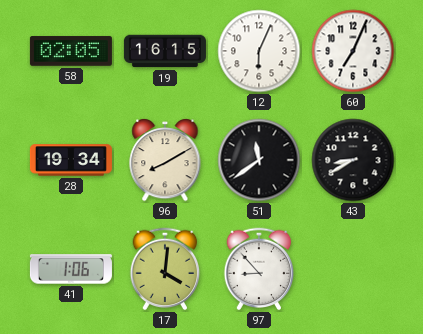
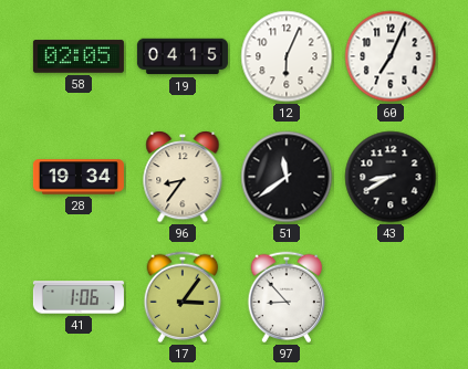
19: 16:15 -> 04:15 (183, 56)
96: 8:10 -> 8:36 (183, 178)
17: 4:01 -> 3:06 (183, 297)
